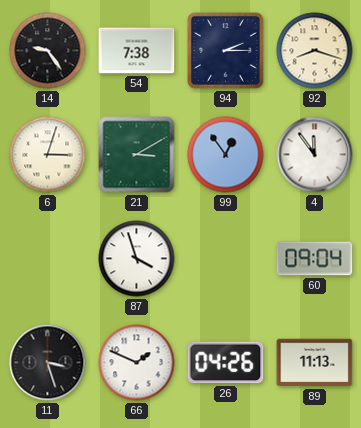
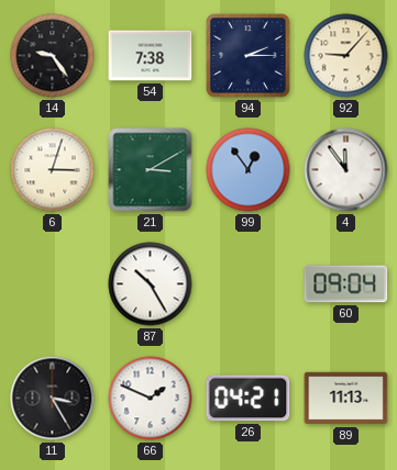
92: 8:18 -> 9:07 (346, 56)
87: 3:57 -> 10:25 (151, 284)
11: 3:27 -> 3:25 (53, 399)
26: 04:26 -> 04:21 (249, 399)
